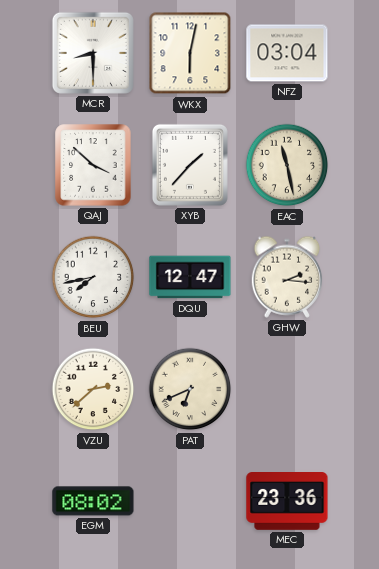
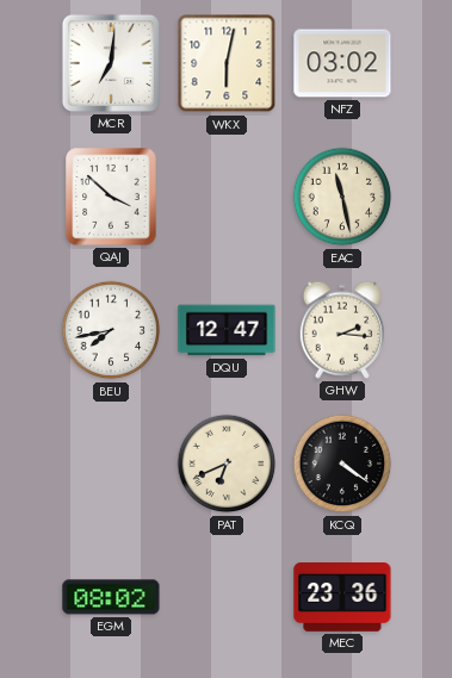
MCR: 8:30 -> 7:01 (111, 63)
NFZ: 03:04 -> 03:02 (342, 63)
XYB: 1:37 -> none (190, 165)
VZU: 2:38 -> none (93, 389)
KCQ: none -> 4:21 (342, 464)
